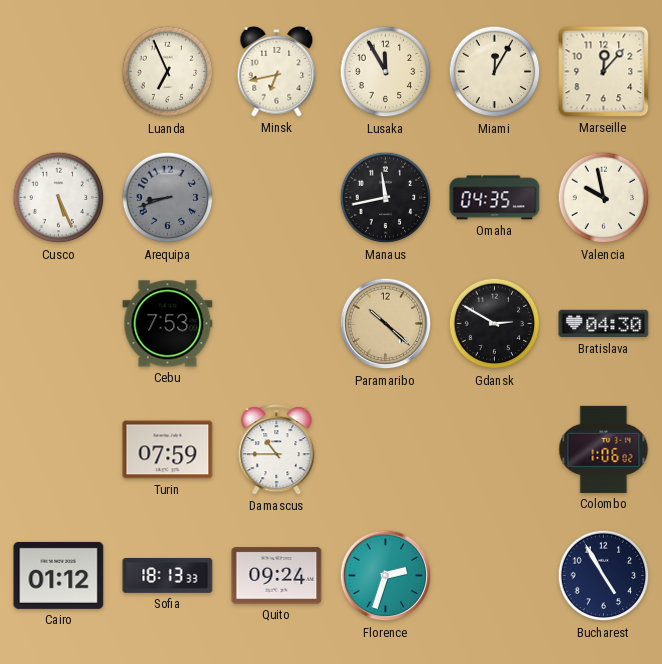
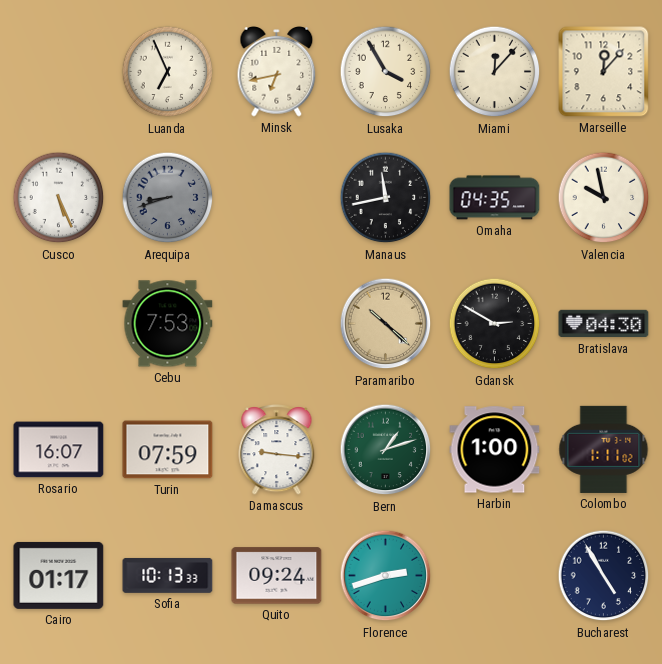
Lusaka: 11:55 -> 3:55 (386, 72)
Miami: 12:05 -> 12:07 (495, 72)
Rosario: none -> 16:07 (59, 450)
Damascus: 10:45 -> 9:16 (277, 450)
Bern: none -> 1:12 (386, 450)
Harbin: none -> 1:00 (495, 450)
Colombo: 1:06 -> 1:11 (604, 449)
Cairo: 01:12 -> 01:17 (59, 575)
Sofia: 18:13 -> 10:13 (168, 575)
Florence: 2:33 -> 2:42 (386, 576)
